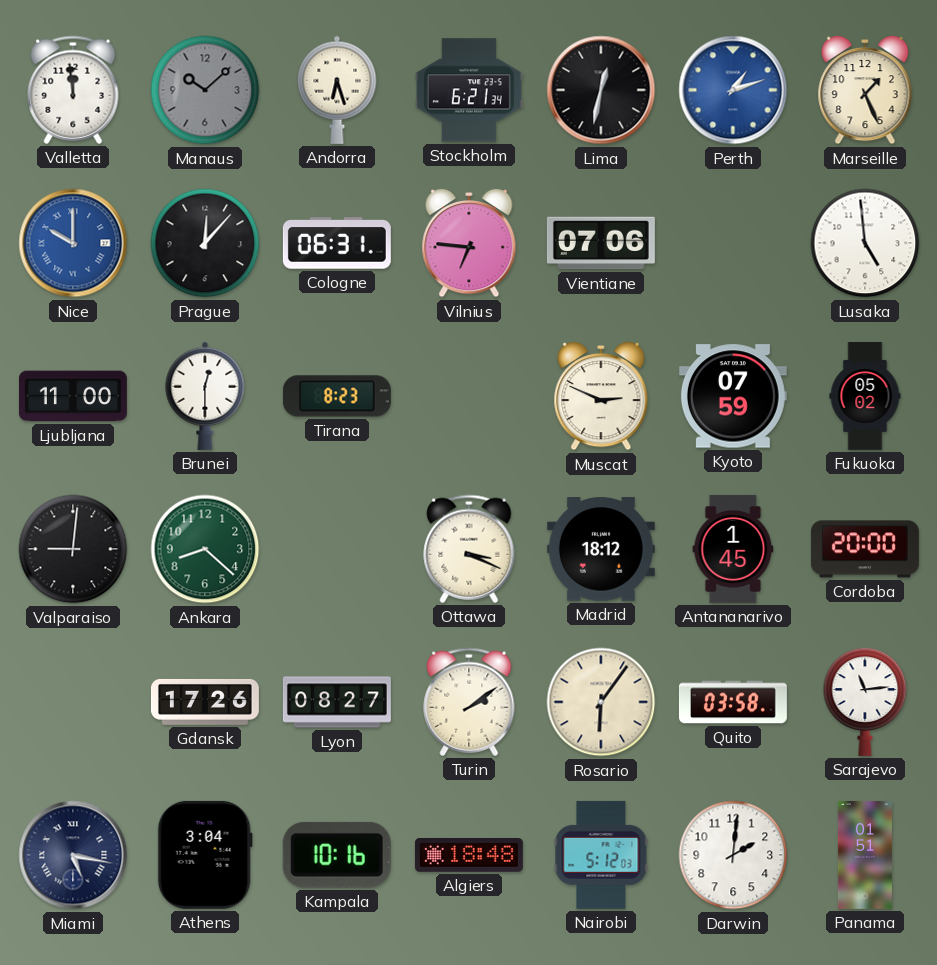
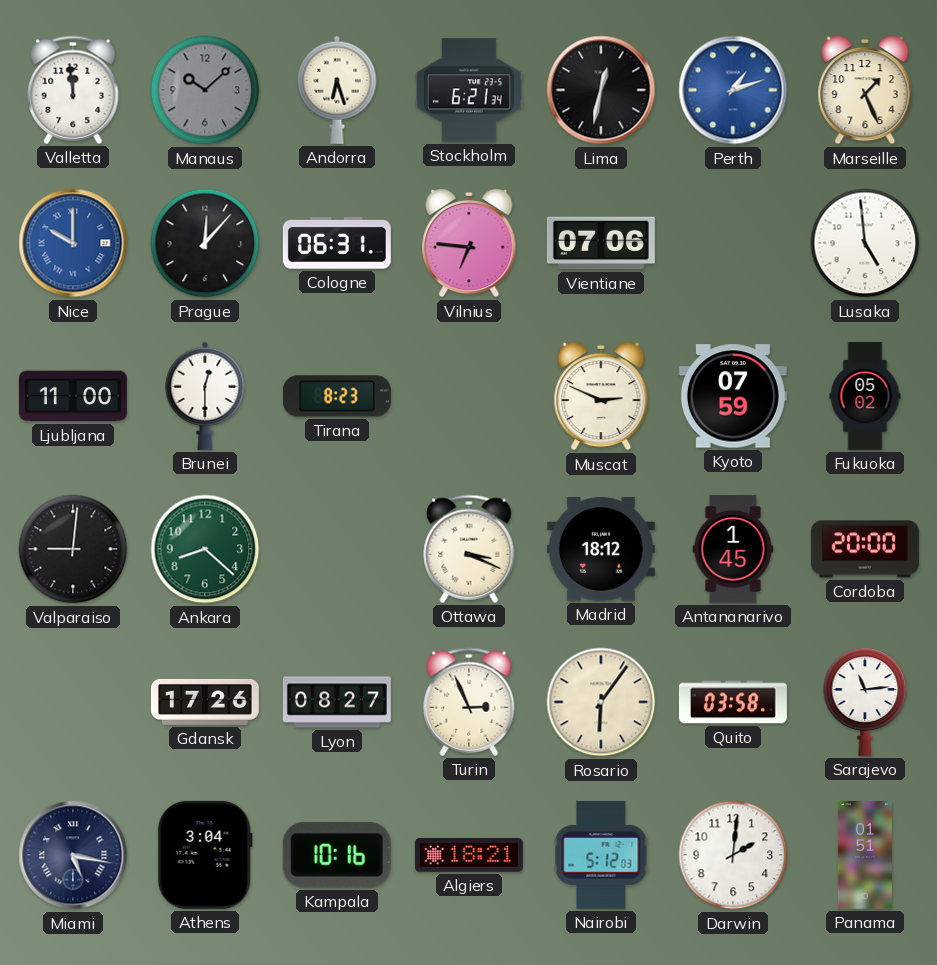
Turin: 2:09 -> 2:56 (469, 702)
Algiers: 18:48 -> 18:21 (469, 856)
